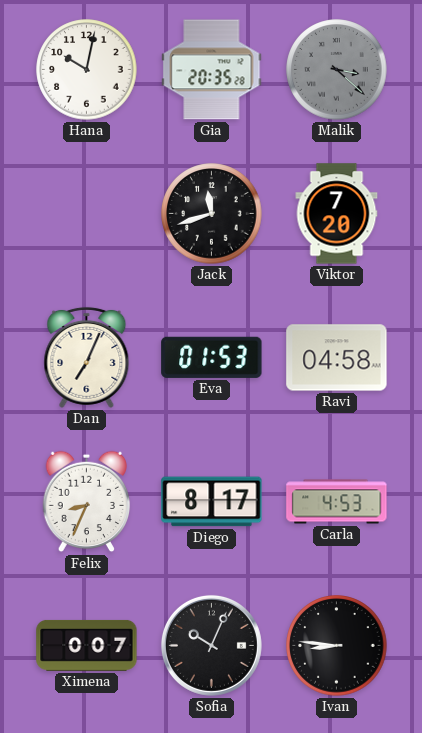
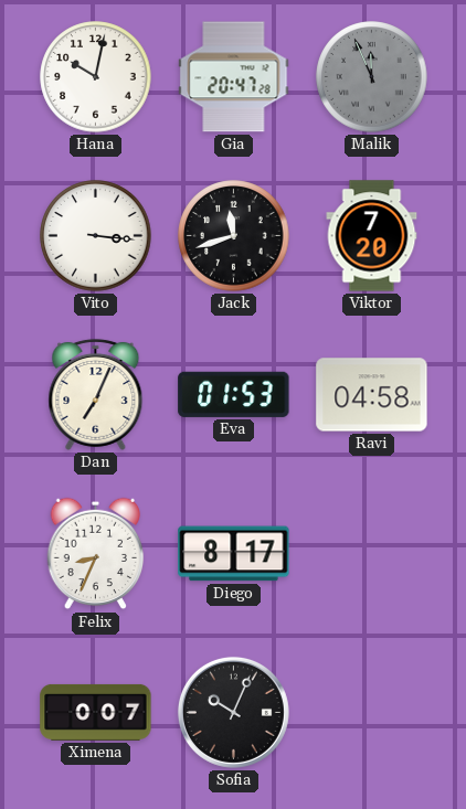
Gia: 20:35 -> 20:47 (234, 77)
Malik: 3:22 -> 11:56 (372, 77)
Vito: none -> 3:16 (96, 236)
Carla: 4:53 -> none (337, 502)
Ivan: 8:46 -> none (337, 646)
